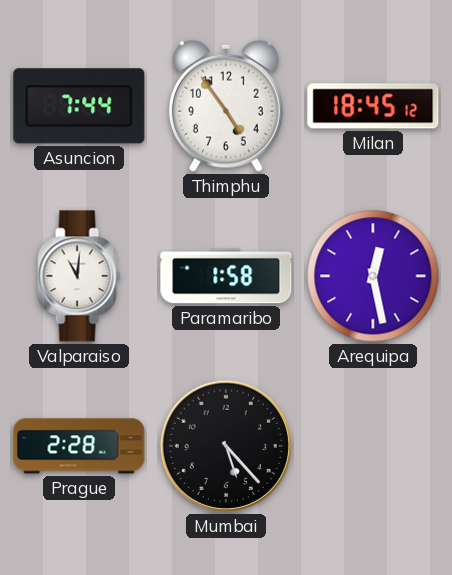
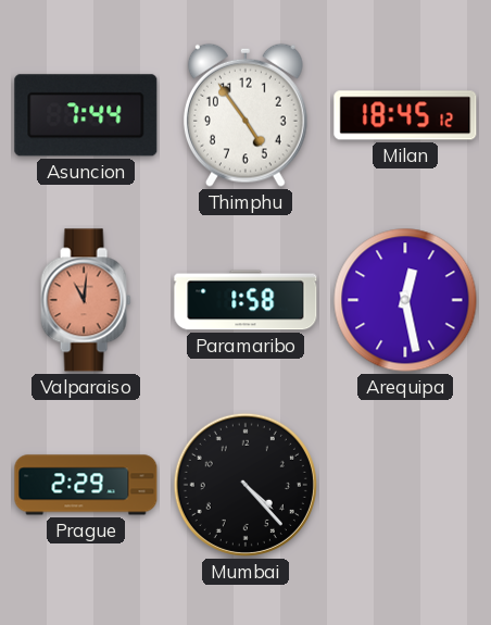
Valparaiso dial: white -> salmon (86, 300)
Prague: 2:28 -> 2:29 (86, 485)
Mumbai: 5:23 -> 4:23 (246, 485)
